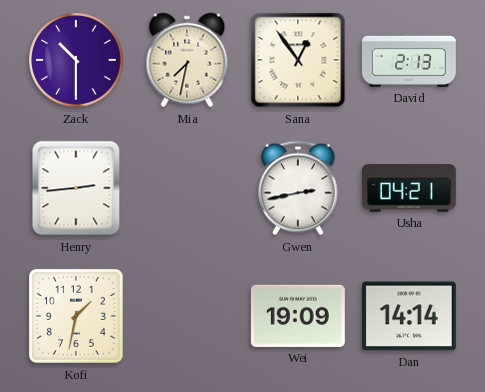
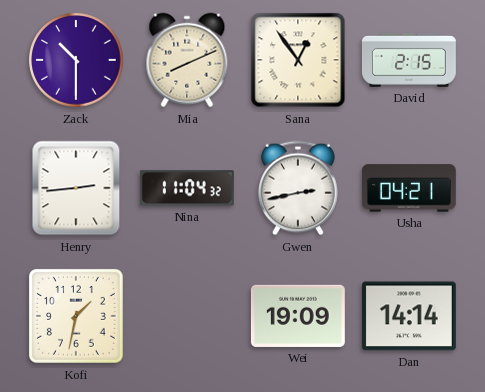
Mia: 7:32 -> 8:11 (187, 60)
David: 2:13 -> 2:15 (409, 60)
Nina: none -> 11:04 (187, 188)
